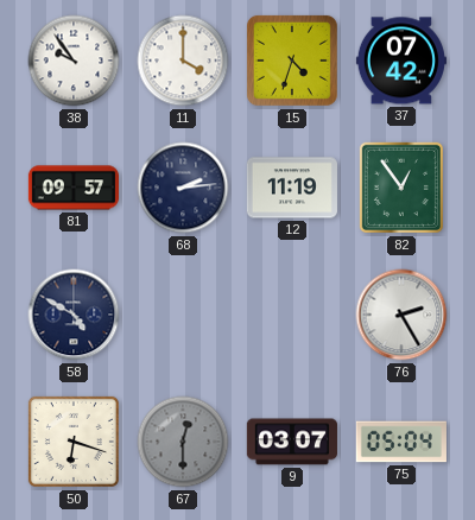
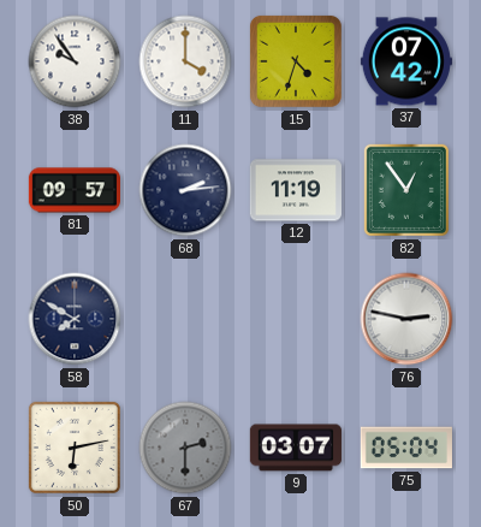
58: 4:50 -> 7:50 (75, 319)
76: 2:25 -> 2:47 (406, 319)
50: 6:18 -> 6:13 (75, 448)
67: 12:30 -> 2:30 (185, 448)
